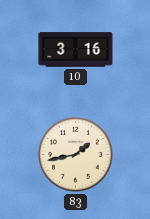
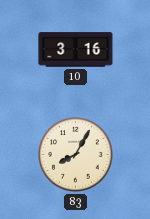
83: 1:43 -> 8:05 (76, 155)
